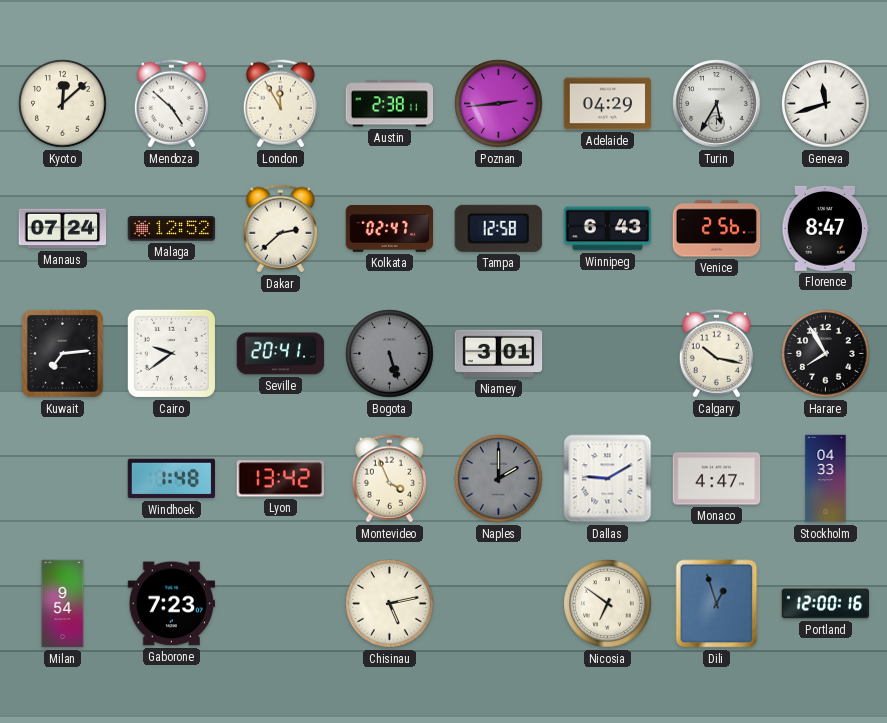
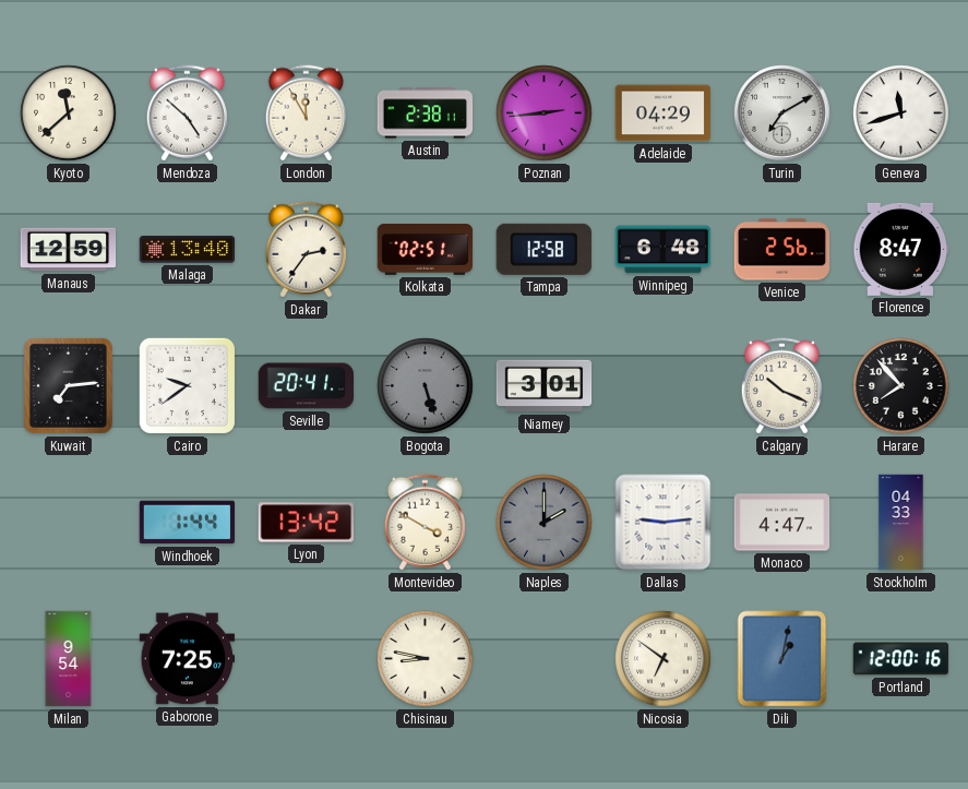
Kyoto: 12:08 -> 11:38 (69, 113)
Turin: 5:35 -> 7:10 (782, 113)
Manaus: 07:24 -> 12:59 (69, 250)
Malaga: 12:52 -> 13:40 (188, 250)
Dakar: 2:38 -> 2:36 (306, 250)
Kolkata: 02:47 -> 02:51 (426, 250)
Winnipeg: 6:43 -> 6:48 (664, 250)
Calgary: 10:17 -> 10:19 (781, 386)
Harare: 7:55 -> 7:53 (901, 386)
Windhoek: 1:48 -> 1:44 (188, 523)
Montevideo: 3:56 -> 3:50 (425, 523)
Dallas: 9:10 -> 9:14 (664, 523)
Gaborone: 7:23 -> 7:25 (188, 659)
Chisinau: 5:13 -> 8:47 (426, 659)
Dili: 12:57 -> 1:02 (782, 659)
